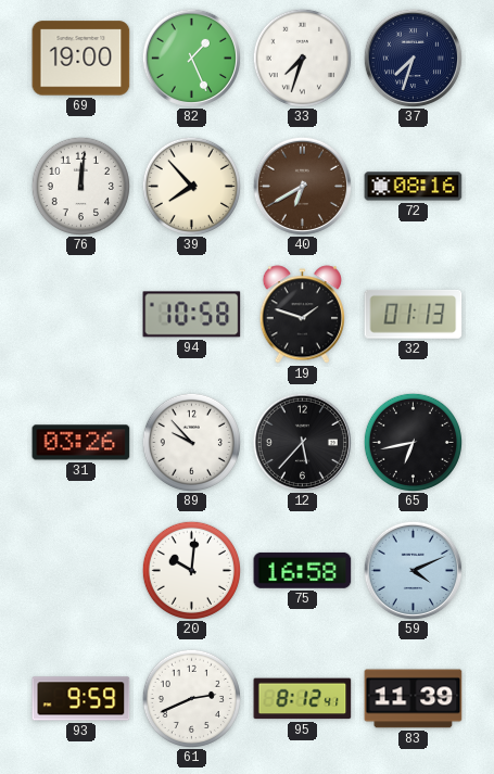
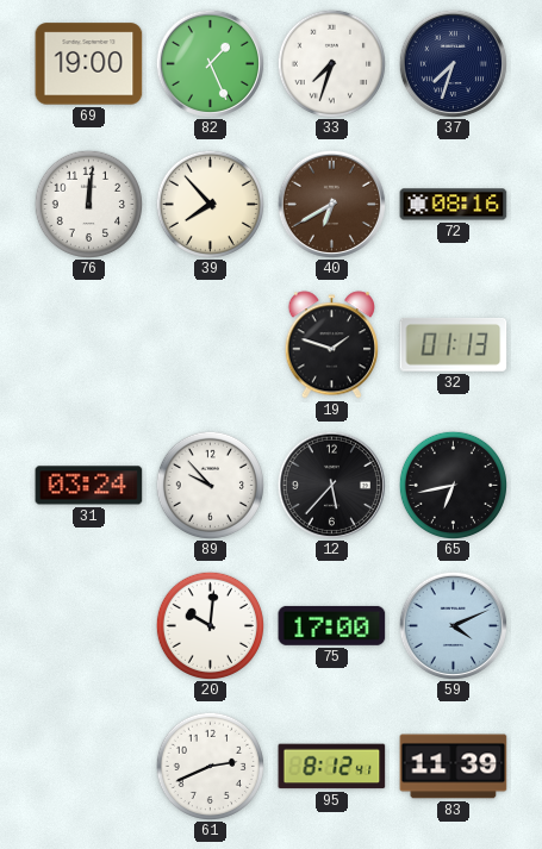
94: 10:58 -> none (192, 315)
31: 03:26 -> 03:24 (89, 486)
75: 16:58 -> 17:00 (332, 625)
93: 9:59 -> none (81, 699)
